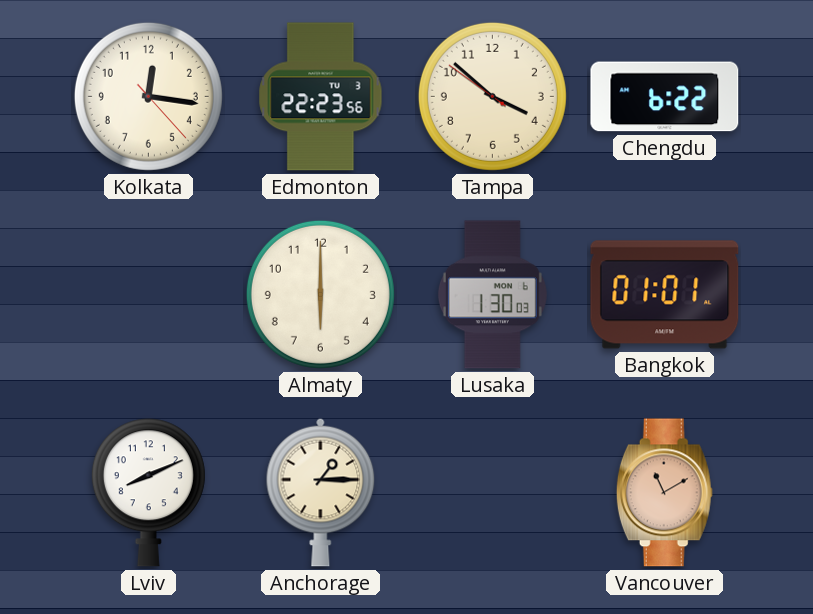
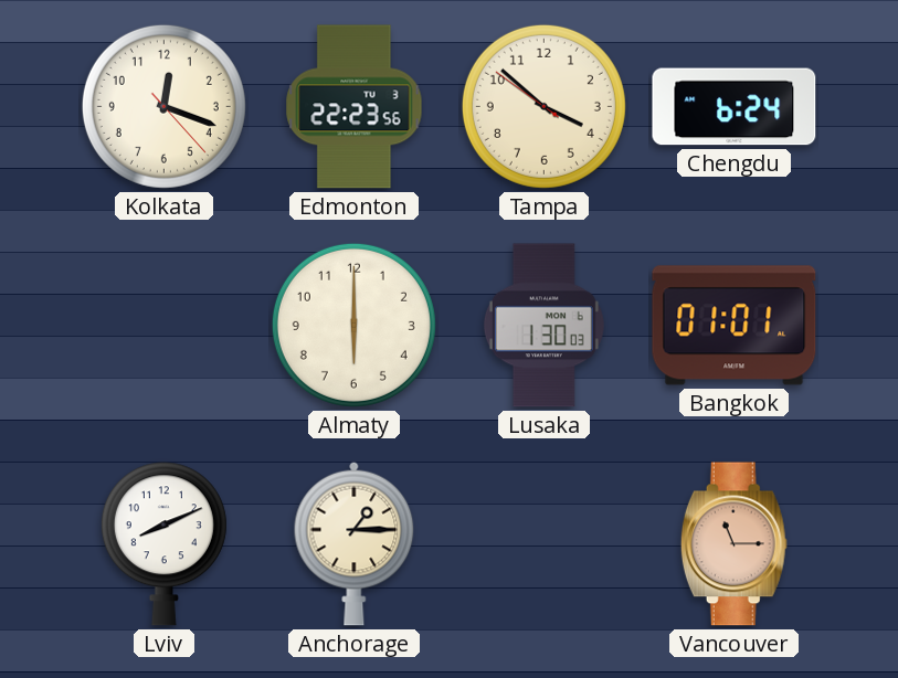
Kolkata: 12:16 -> 12:18 (163, 106)
Chengdu: 6:22 -> 6:24 (735, 107)
Vancouver: 11:10 -> 11:15 (733, 544)
